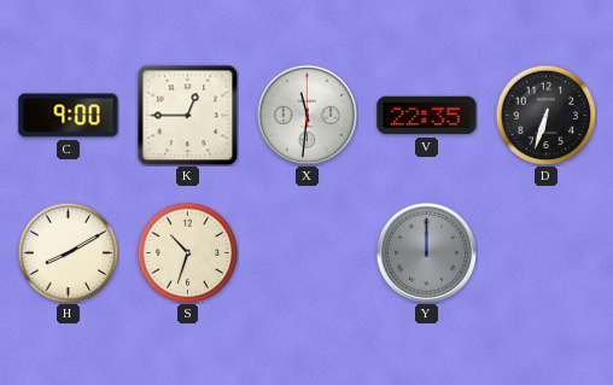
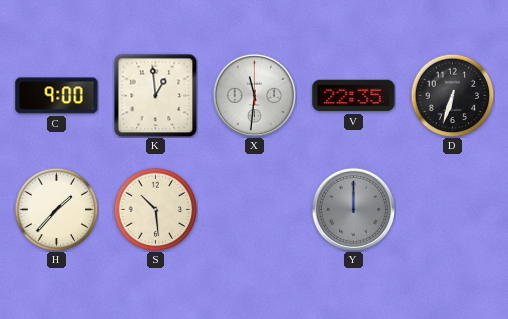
K: 12:45 -> 12:59 (155, 95)
H: 8:10 -> 1:37 (56, 209)
S: 10:33 -> 10:29 (155, 209)
